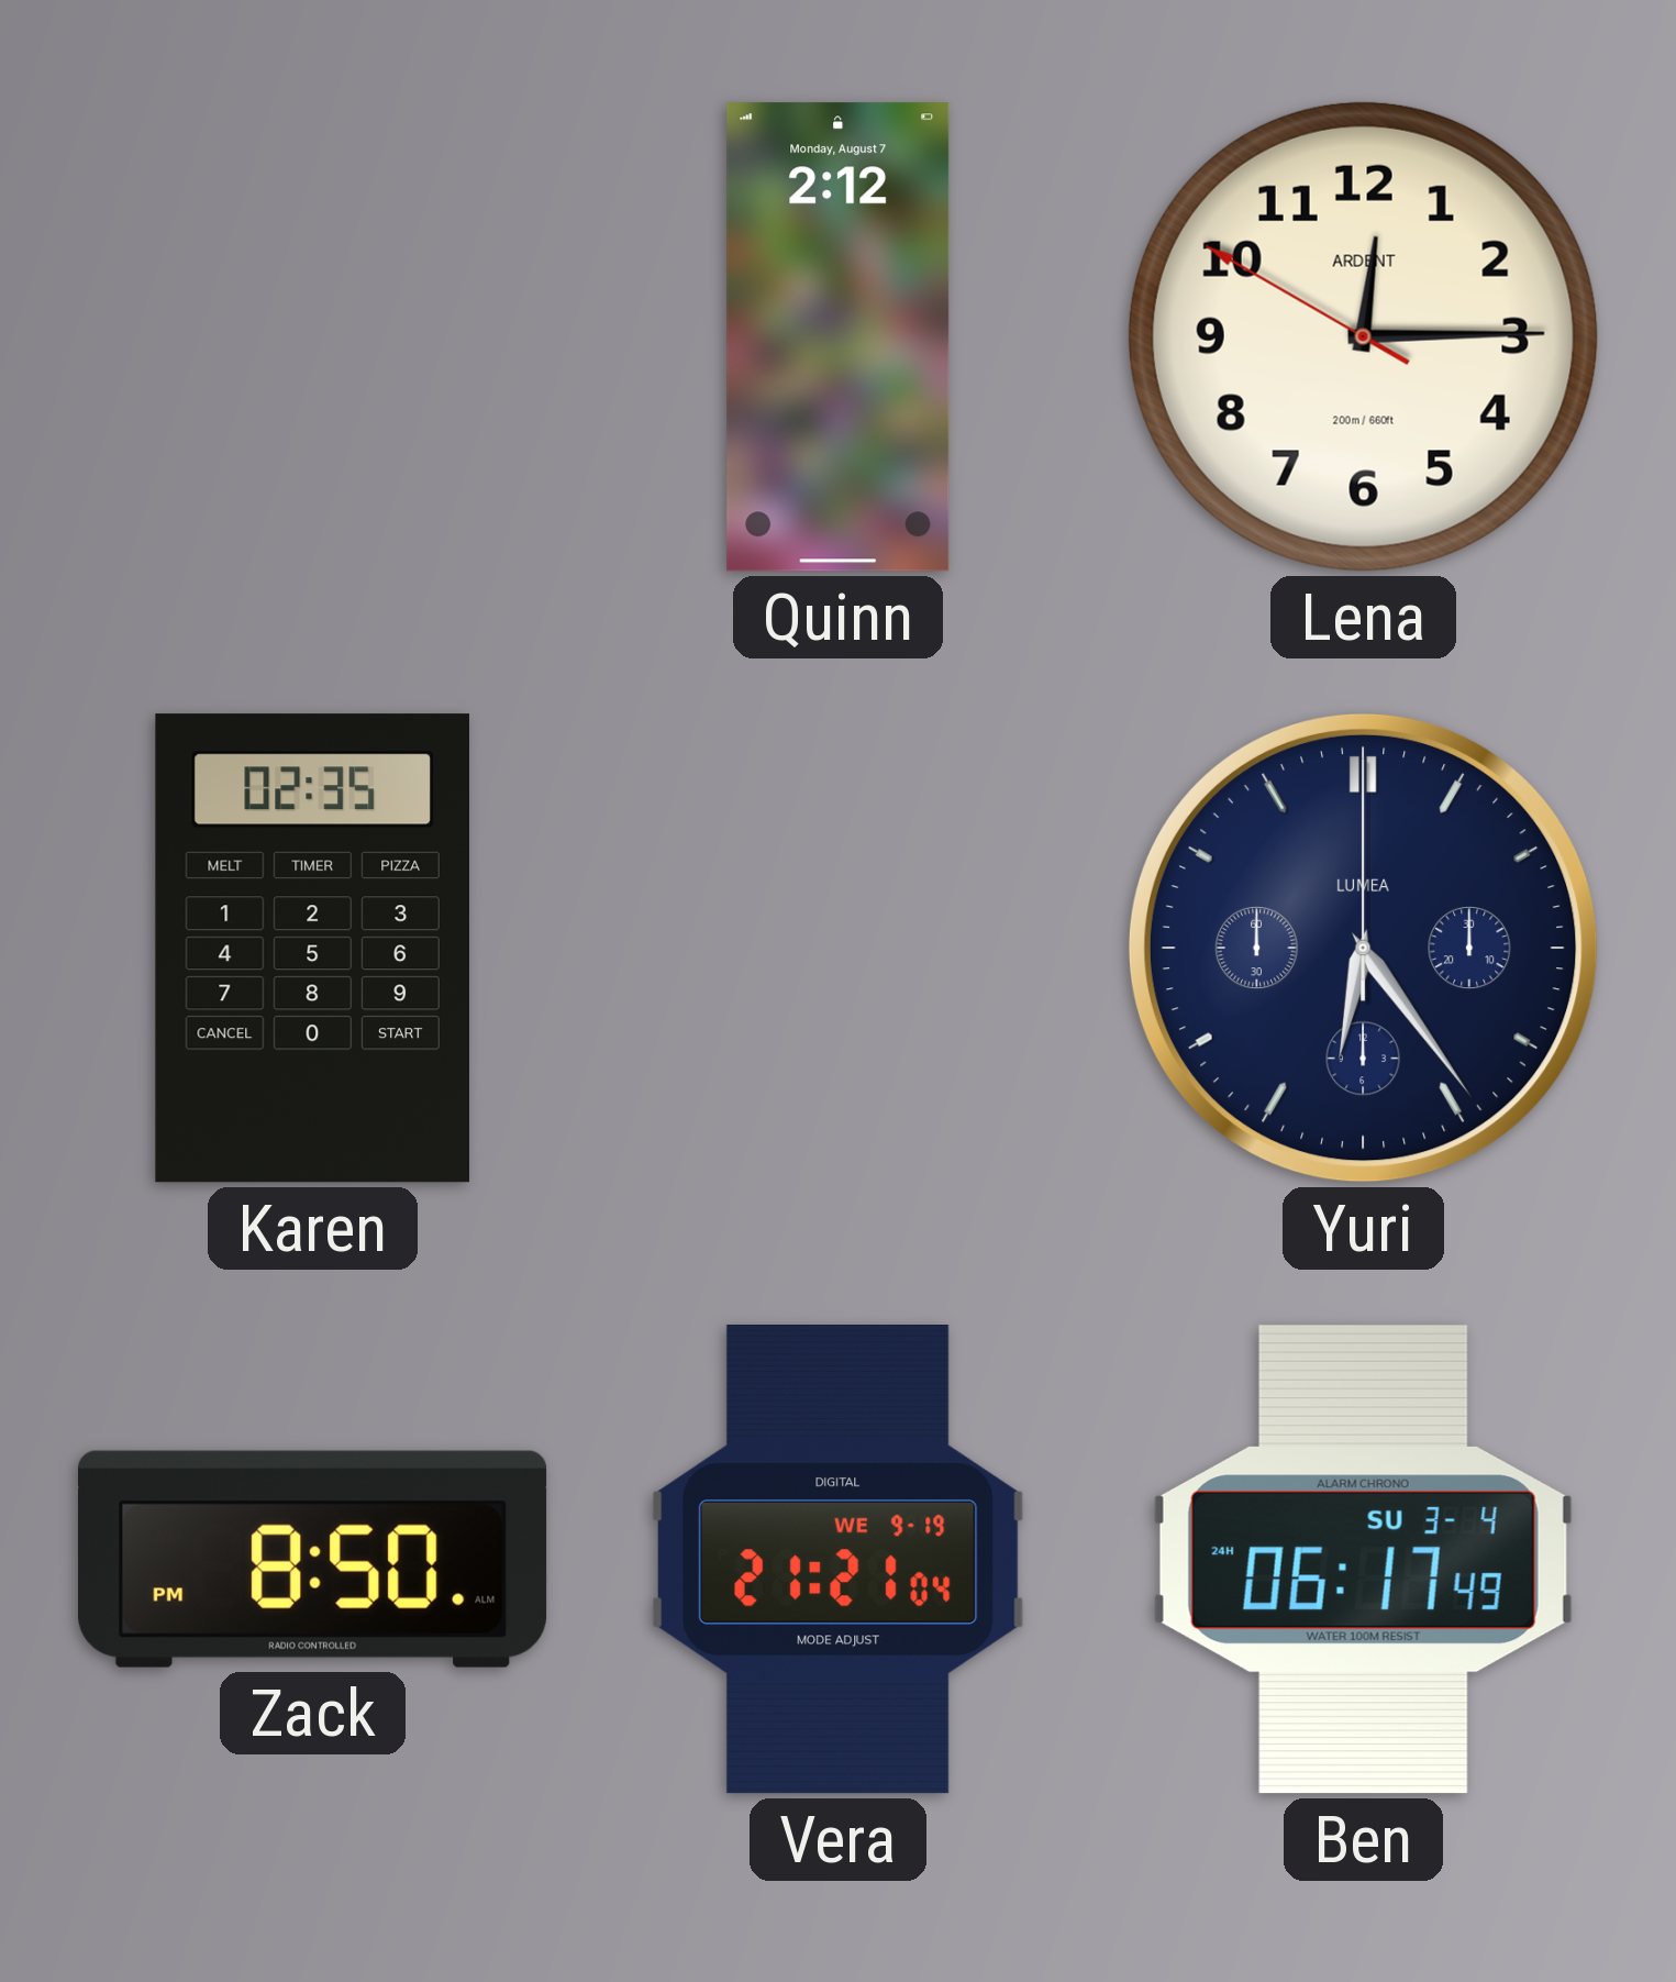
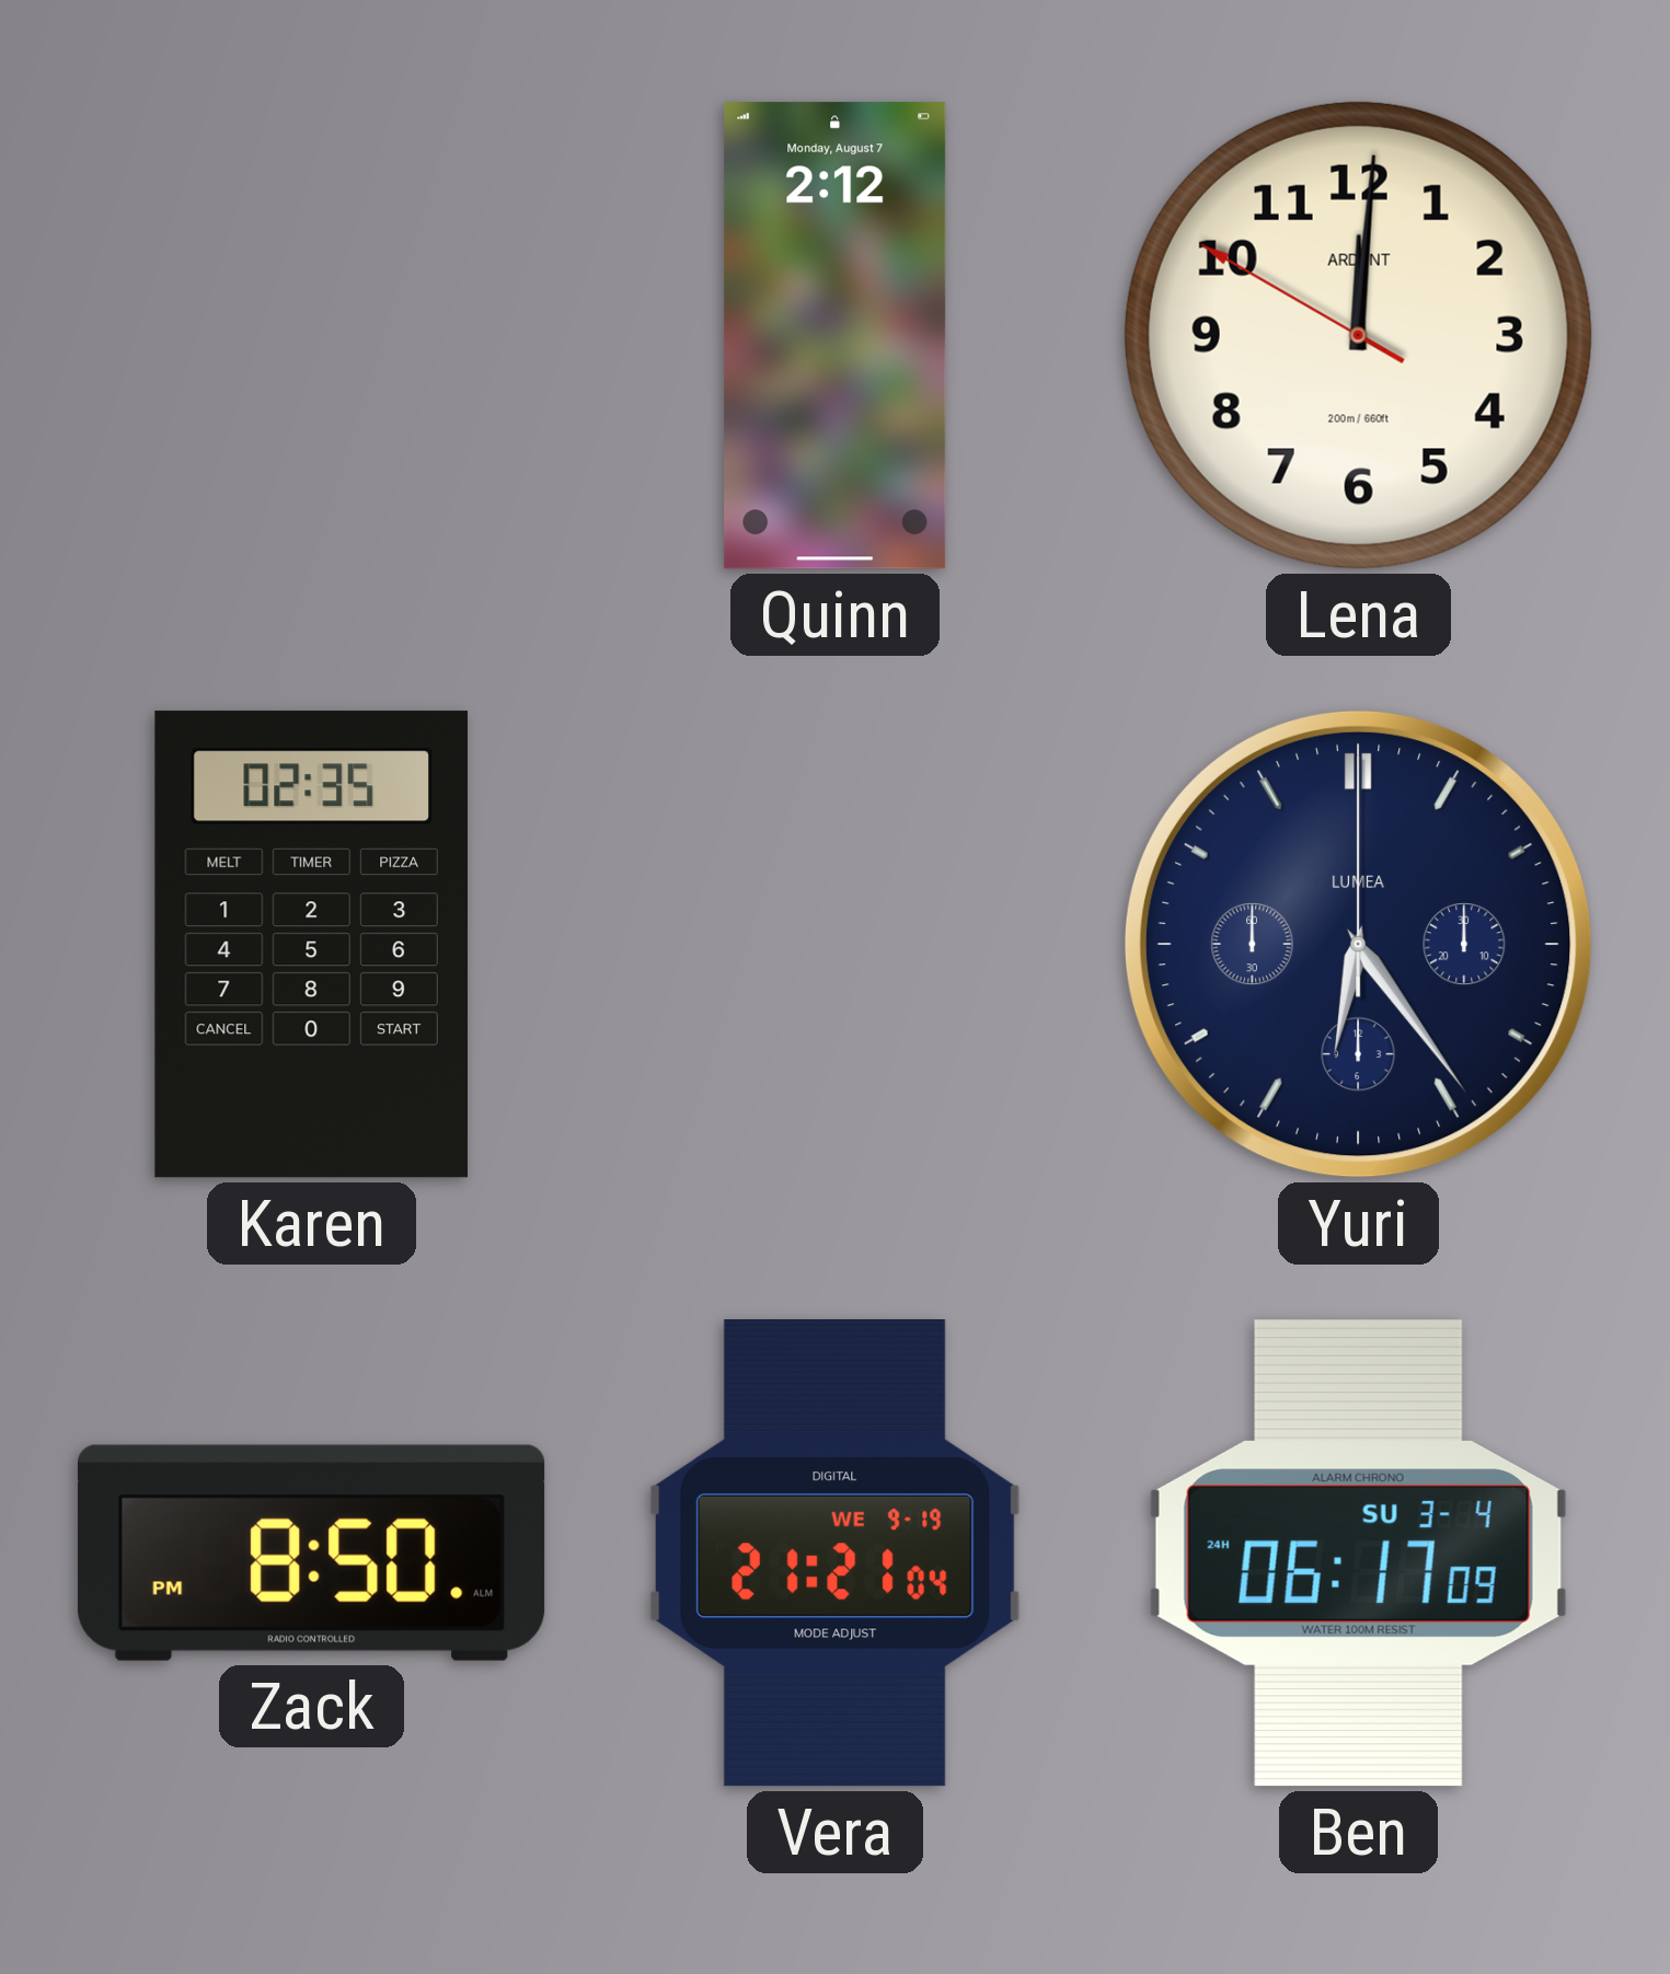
Lena: 12:14 -> 12:00 (1358, 335)
Ben: 06:17:49 -> 06:17:09 (1358, 1554)
